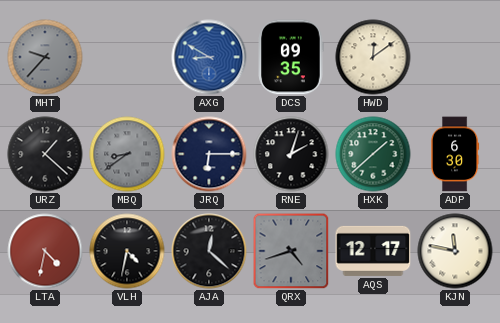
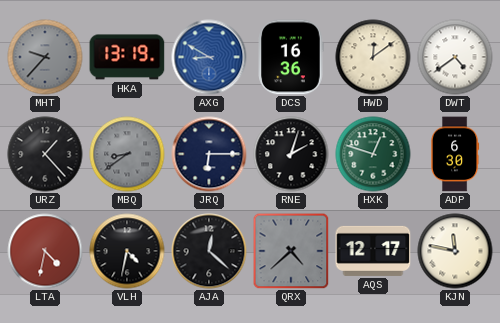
HKA: none -> 13:19 (127, 57)
DCS: 09:35 -> 16:36 (291, 57)
DWT: none -> 4:39 (455, 57)
URZ: 1:22 -> 1:23 (45, 154)
HXK: 1:38 -> 12:48 (373, 154)
QRX: 4:42 -> 4:38 (291, 251)
